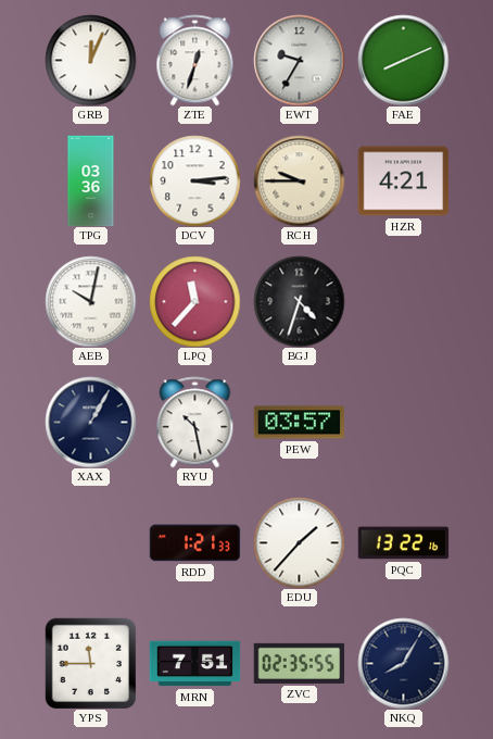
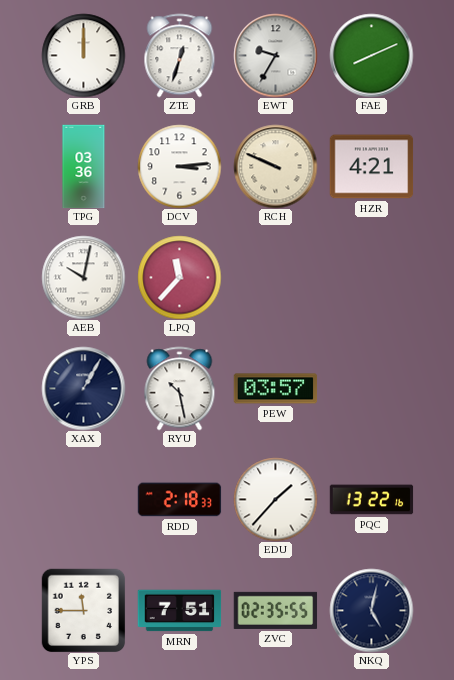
GRB: 12:04 -> 12:00 (83, 55)
RCH: 9:45 -> 9:49 (275, 166)
BGJ: 4:33 -> none (299, 301)
RDD: 1:21 -> 2:18 (179, 500)
NKQ: 8:05 -> 5:02 (371, 610)
